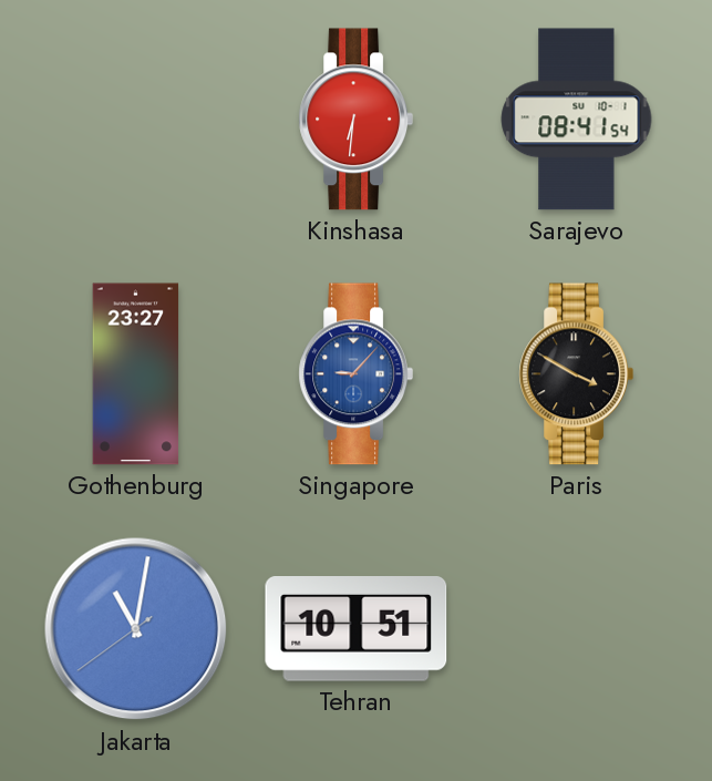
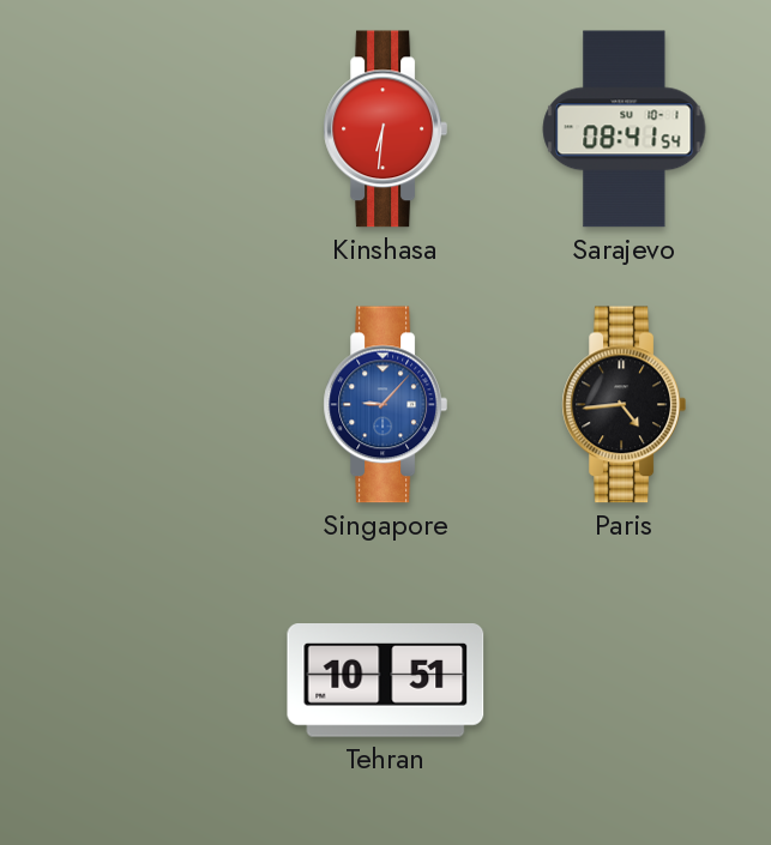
Gothenburg: 23:27 -> none (136, 374)
Paris: 3:50 -> 4:44 (624, 405)
Jakarta: 11:01 -> none (136, 629)
